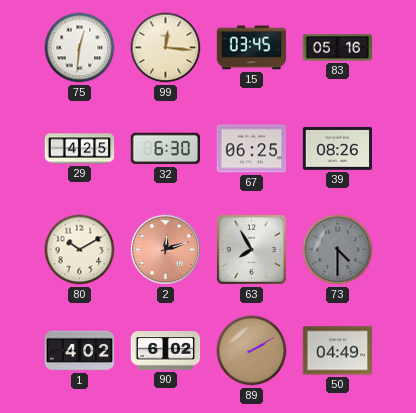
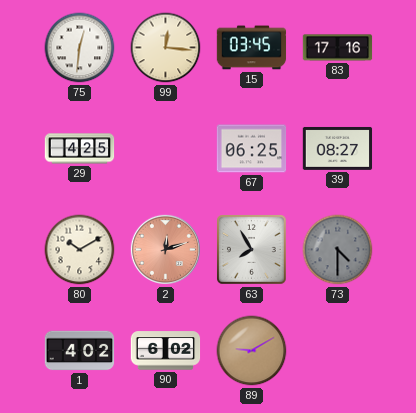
83: 05:16 -> 17:16 (338, 48)
32: 6:30 -> none (166, 149)
39: 08:26 -> 08:27 (338, 148)
89: 2:10 -> 9:10 (252, 351)
50: 04:49 -> none (338, 351)
